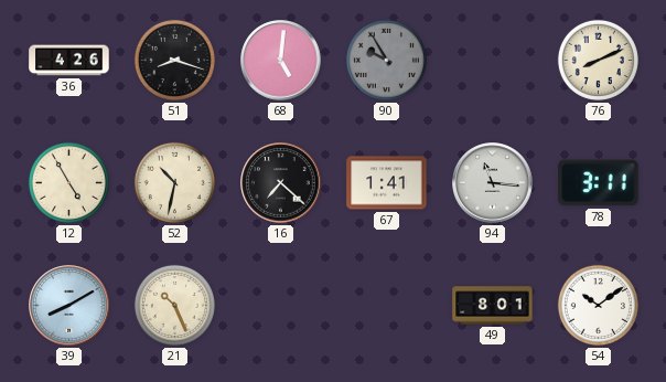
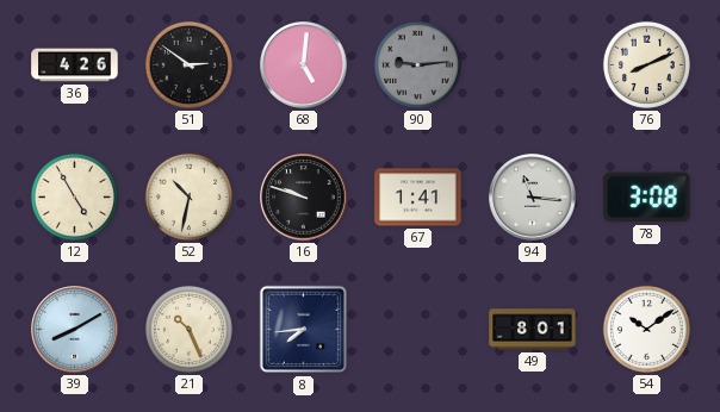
51: 8:18 -> 2:51 (188, 64)
90: 9:55 -> 9:14 (417, 64)
16: 7:22 -> 9:48 (304, 198)
78: 3:11 -> 3:08 (647, 198)
8: none -> 7:44 (304, 330)
